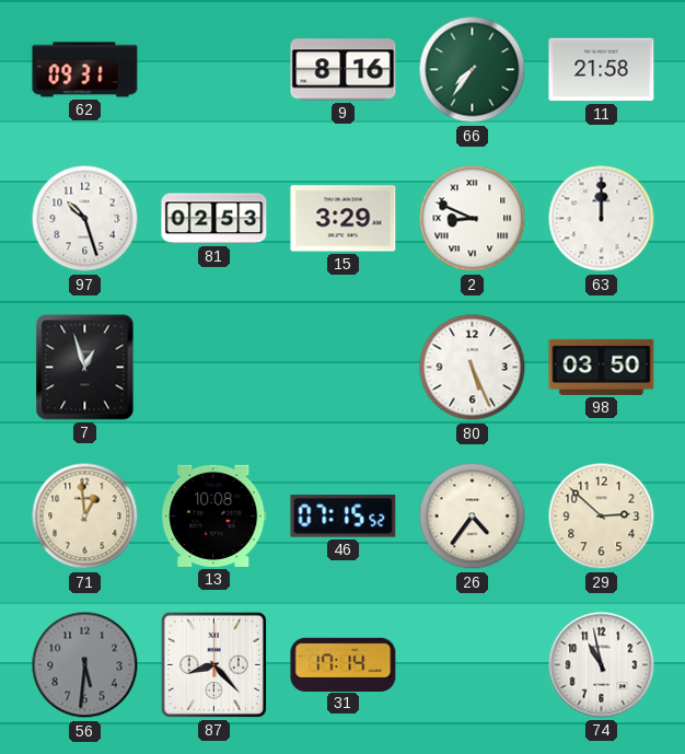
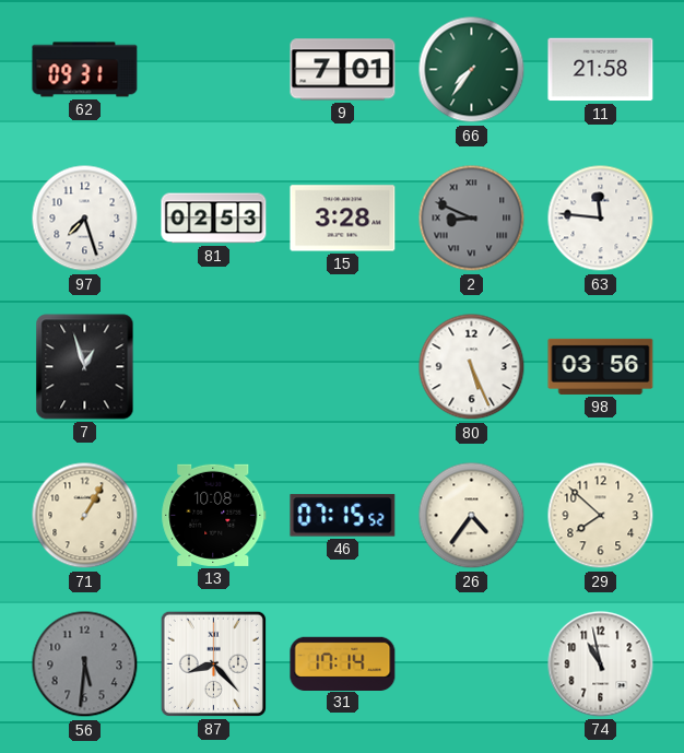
9: 8:16 -> 7:01 (343, 70)
97: 10:27 -> 7:27 (85, 219)
15: 3:29 -> 3:28 (343, 219)
2 dial: white -> grey (472, 219)
63: 12:00 -> 11:46 (601, 219)
98: 03:50 -> 03:56 (601, 366)
71: 12:59 -> 1:05 (85, 516)
29: 2:52 -> 7:52 (601, 516)
